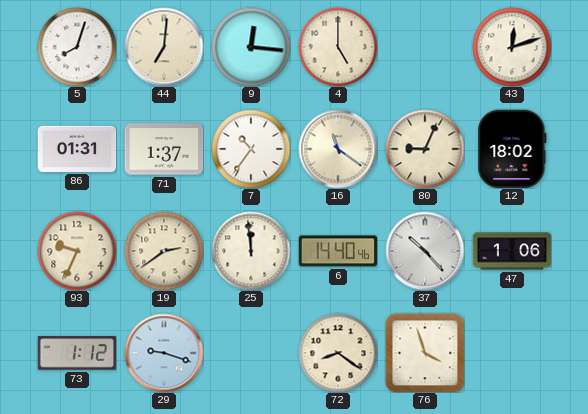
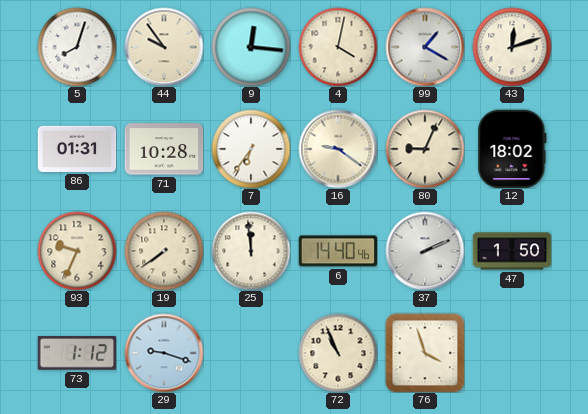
44: 7:01 -> 9:54 (164, 47)
4: 5:00 -> 4:02 (338, 47)
99: none -> 1:20 (425, 47)
71: 1:37 -> 10:28 (164, 149)
7: 10:36 -> 6:36 (251, 149)
16: 11:21 -> 9:21 (338, 149)
19: 2:39 -> 7:39 (164, 251)
37: 10:23 -> 2:11 (425, 251)
47: 1:06 -> 1:50 (512, 251)
72: 8:21 -> 10:56 (338, 353)
